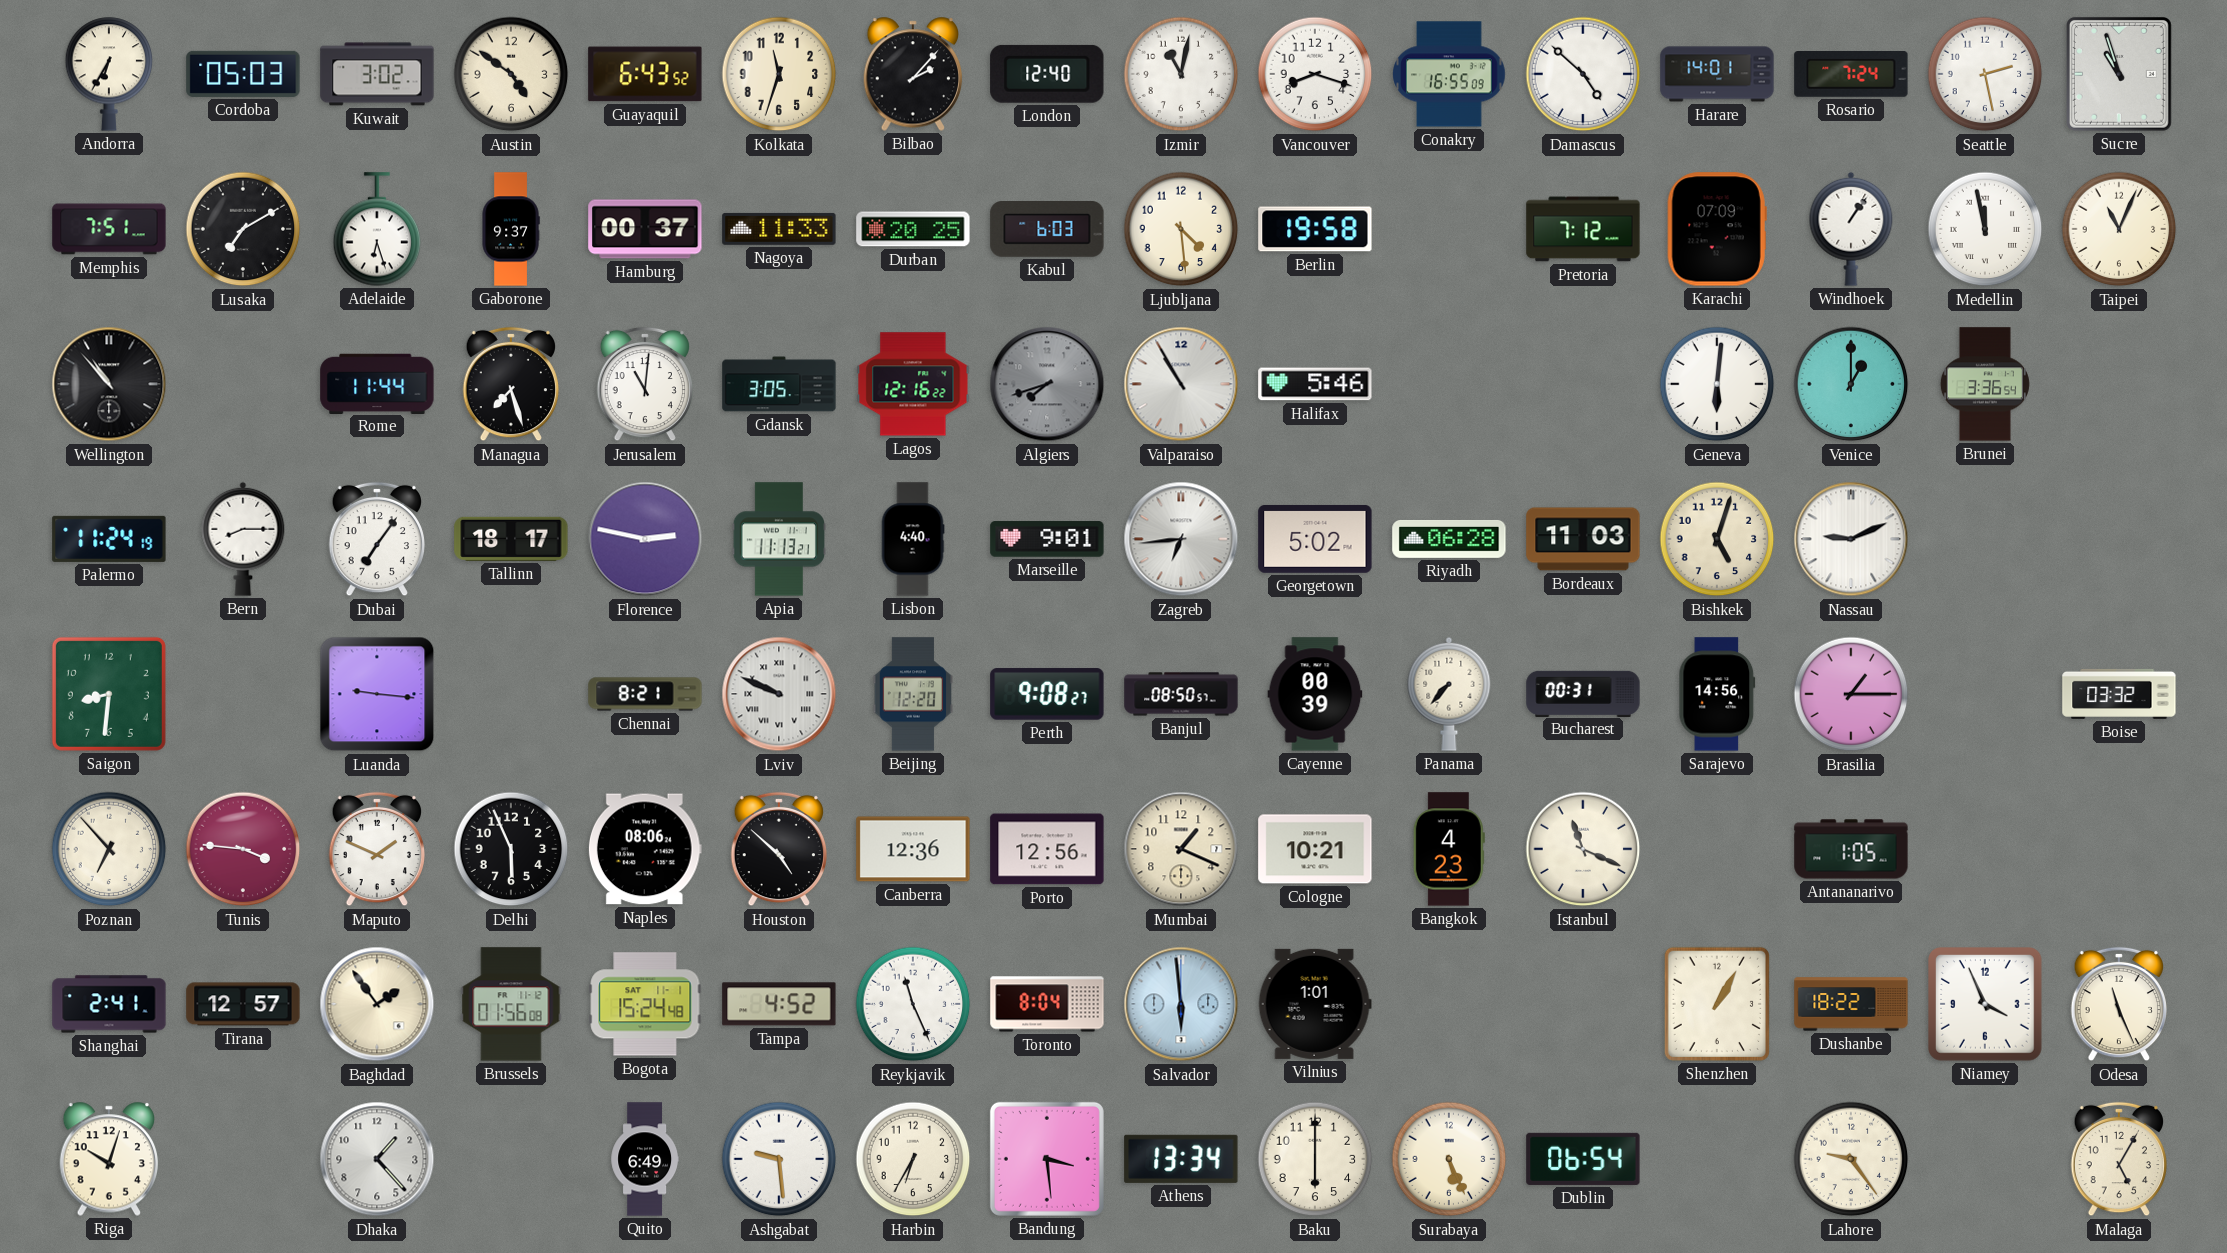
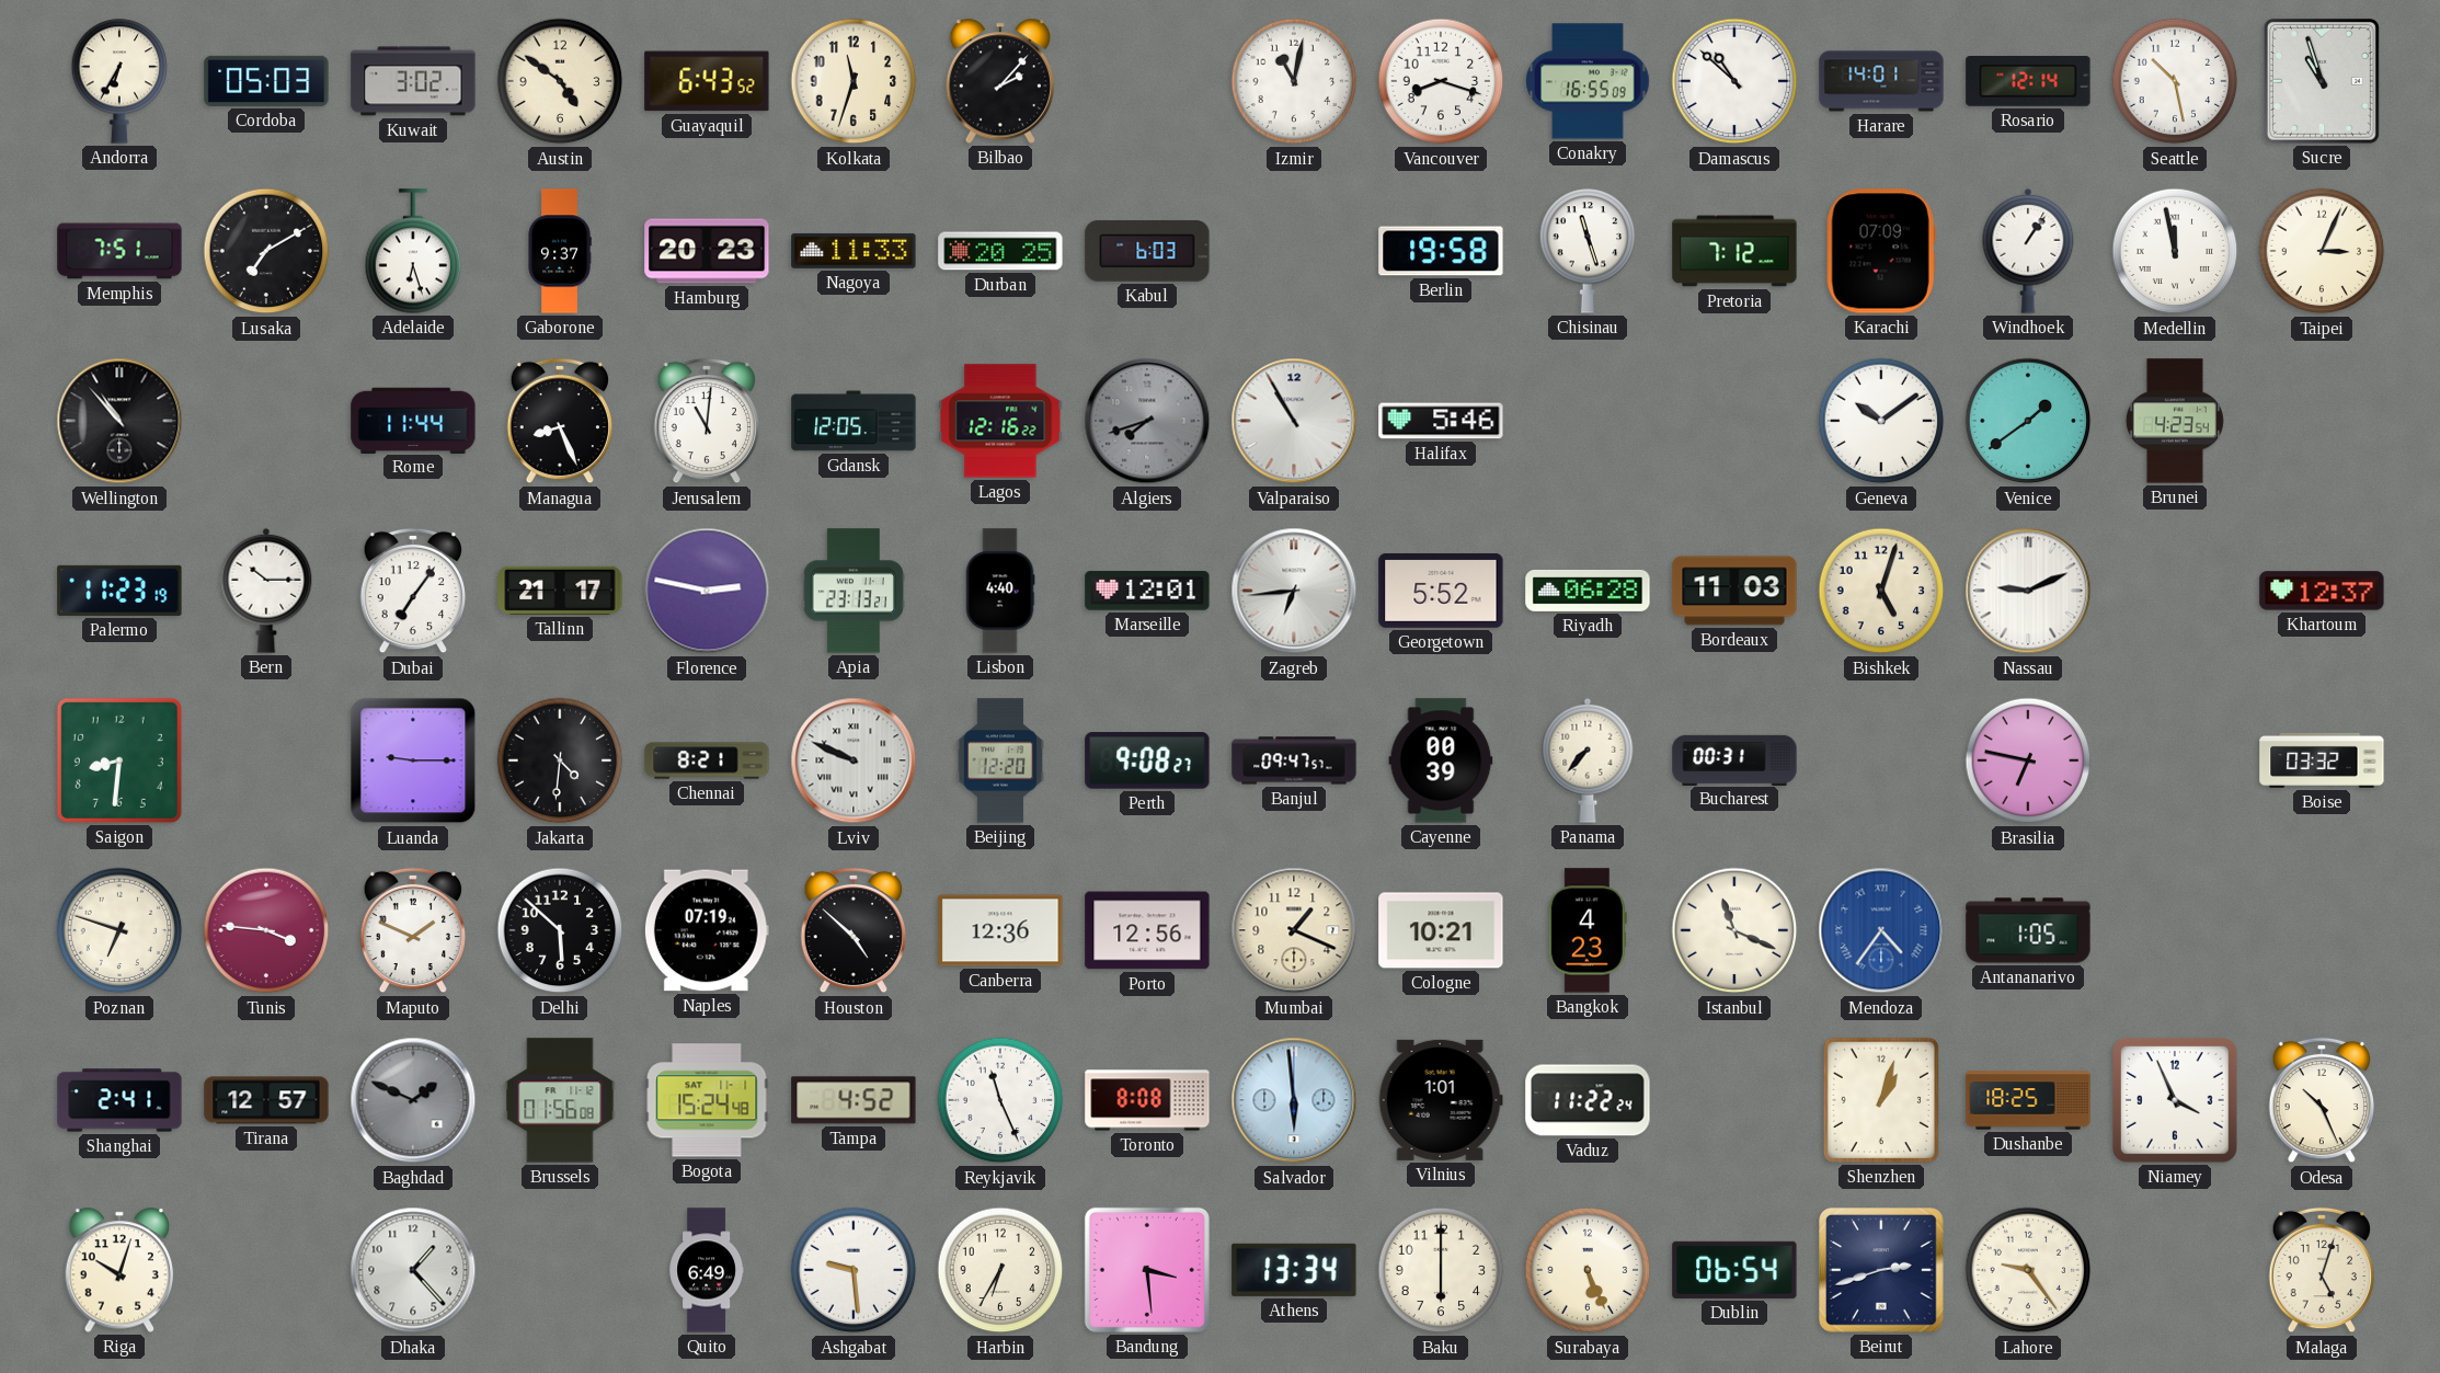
London: 12:40 -> none (1047, 74)
Damascus: 4:52 -> 10:52 (1734, 81)
Rosario: 7:24 -> 12:14 (2028, 82)
Seattle: 2:28 -> 10:28 (2175, 81)
Hamburg: 00:37 -> 20:23 (707, 251)
Ljubljana: 4:29 -> none (1181, 229)
Chisinau: none -> 11:27 (1588, 251)
Taipei: 11:04 -> 3:04 (2322, 251)
Managua: 7:27 -> 8:26 (559, 421)
Gdansk: 3:05 -> 12:05 (854, 421)
Geneva: 6:01 -> 10:09 (1881, 421)
Venice: 1:00 -> 1:39 (2028, 421)
Brunei: 3:36 -> 4:23 (2175, 421)
Palermo: 11:24 -> 11:23 (119, 591)
Bern: 8:15 -> 10:15 (266, 591)
Tallinn: 18:17 -> 21:17 (560, 591)
Apia: 11:13 -> 23:13 (854, 591)
Marseille: 9:01 -> 12:01 (1147, 591)
Georgetown: 5:02 -> 5:52 (1441, 591)
Khartoum: none -> 12:37 (2322, 591)
Luanda: 9:16 -> 9:15 (413, 760)
Jakarta: none -> 4:31 (560, 760)
Banjul: 08:50 -> 09:47 (1294, 760)
Sarajevo: 14:56 -> none (1717, 694)
Brasilia: 1:15 -> 6:47 (2028, 760)
Poznan: 6:53 -> 6:48 (119, 930)
Delhi: 5:56 -> 5:52 (560, 930)
Naples: 08:06 -> 07:19 (707, 930)
Mendoza: none -> 4:36 (1881, 930)
Baghdad: 1:54 -> 1:49 (413, 1100)
Baghdad dial: cream -> grey (413, 1100)
Toronto: 8:04 -> 8:08 (1147, 1100)
Vaduz: none -> 11:22 (1588, 1100)
Shenzhen: 1:05 -> 1:03 (1881, 1100)
Dushanbe: 18:22 -> 18:25 (2028, 1100)
Odesa: 11:26 -> 10:26 (2321, 1100)
Beirut: none -> 2:42 (1882, 1271)
Malaga: 5:05 -> 5:03 (2321, 1270)
